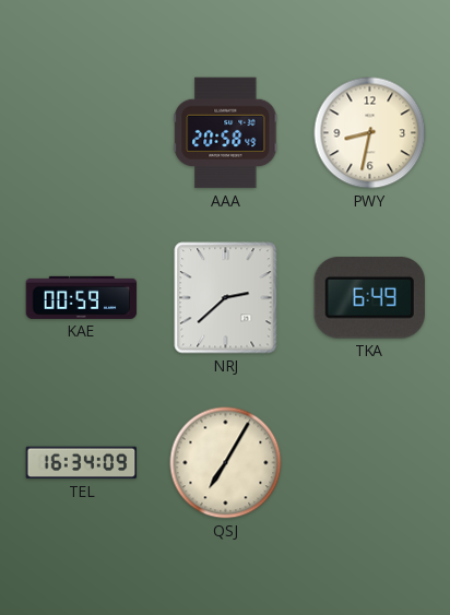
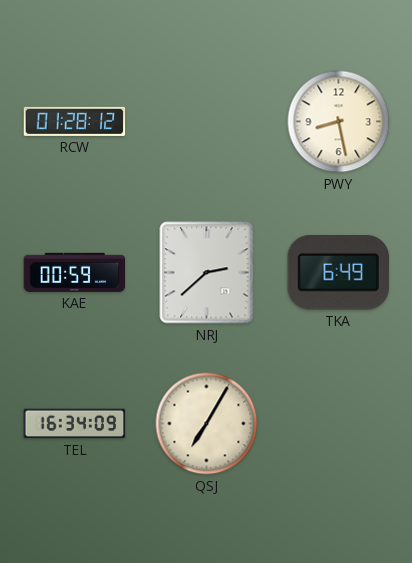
RCW: none -> 01:28 (75, 121)
AAA: 20:58 -> none (226, 133)
PWY: 8:32 -> 8:28 (339, 122)
